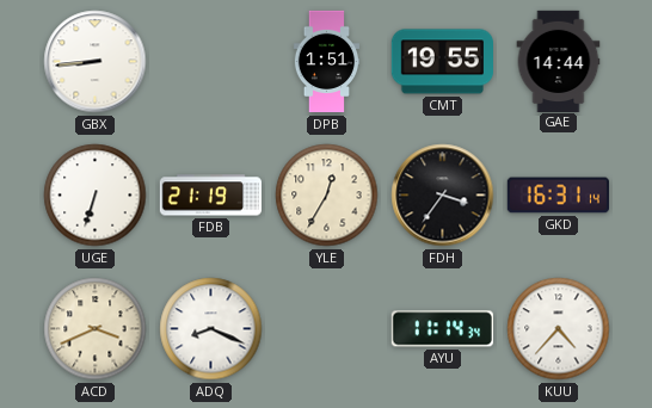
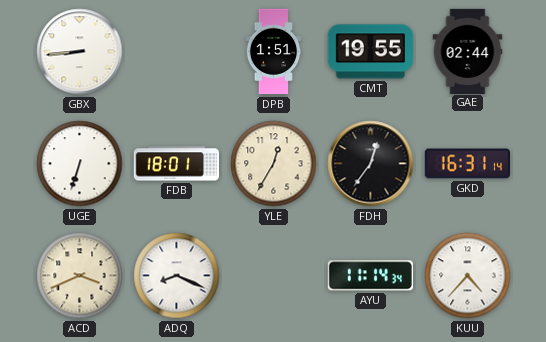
GAE: 14:44 -> 02:44 (468, 51)
FDB: 21:19 -> 18:01 (176, 164)
FDH: 3:36 -> 12:36 (371, 164)
